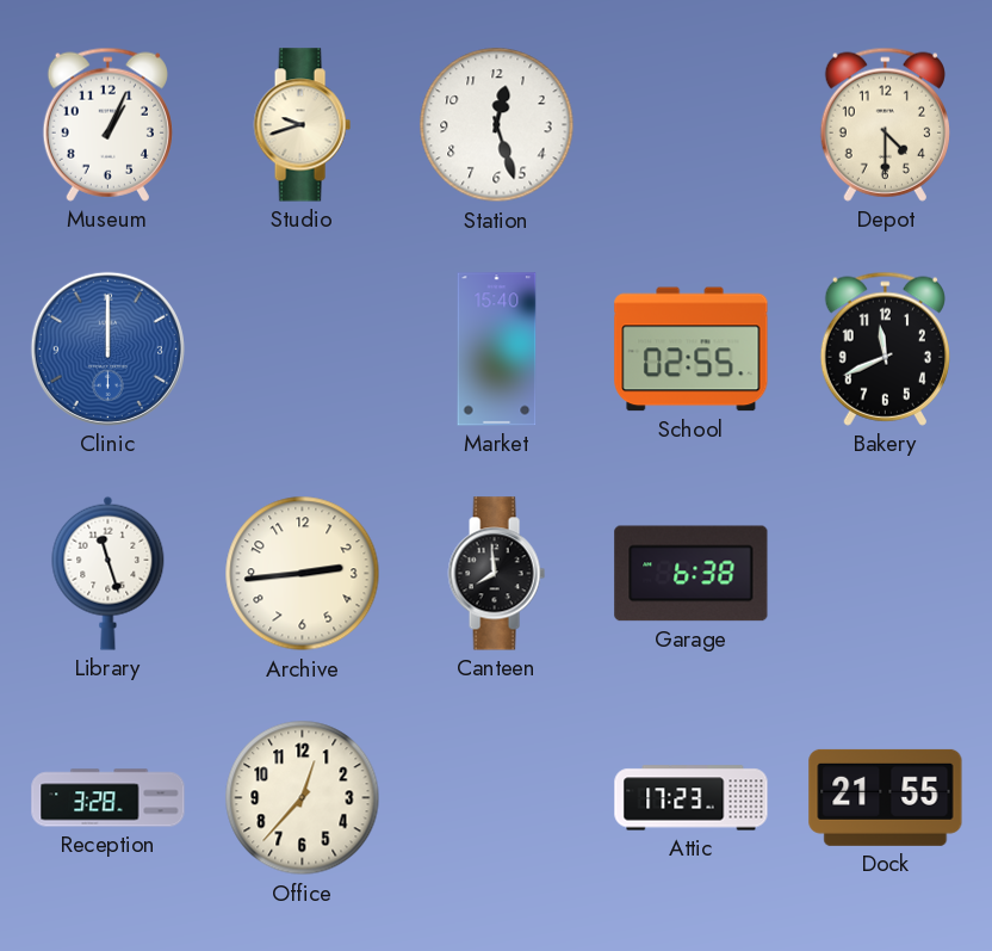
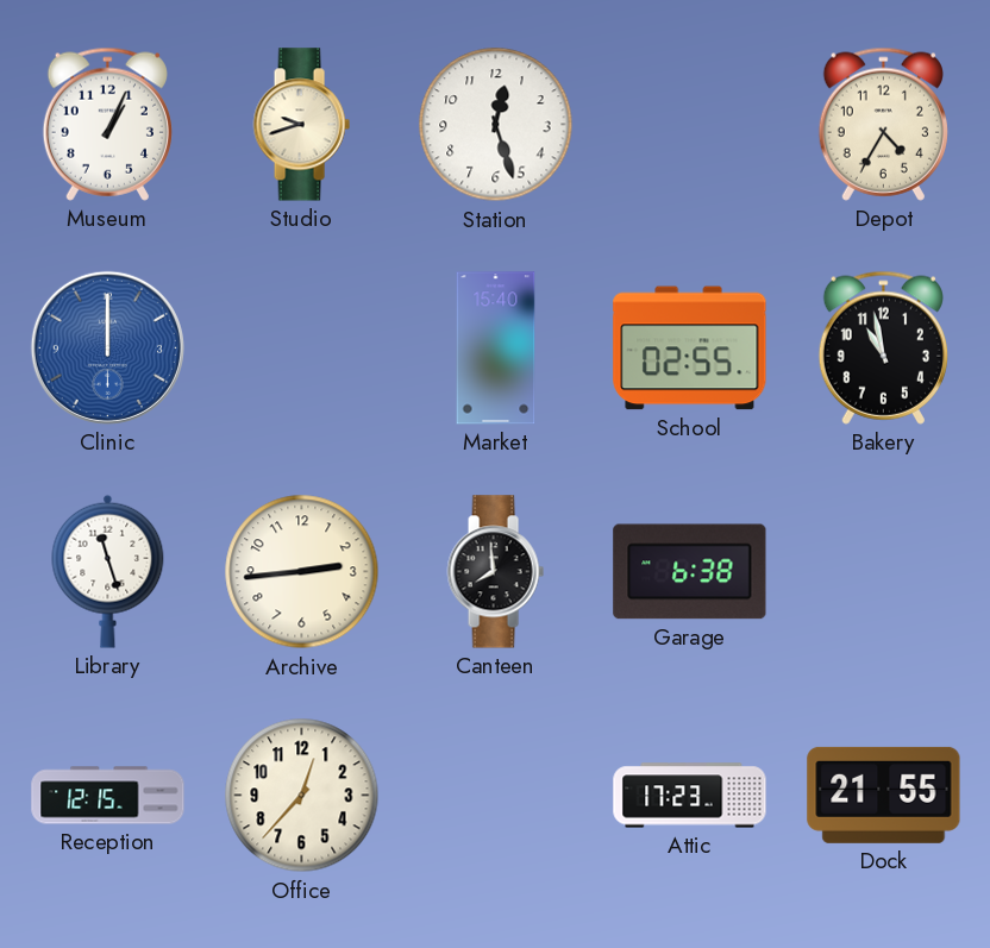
Depot: 4:30 -> 4:35 (883, 124)
Bakery: 11:41 -> 10:58 (883, 347)
Reception: 3:28 -> 12:15 (108, 796)
